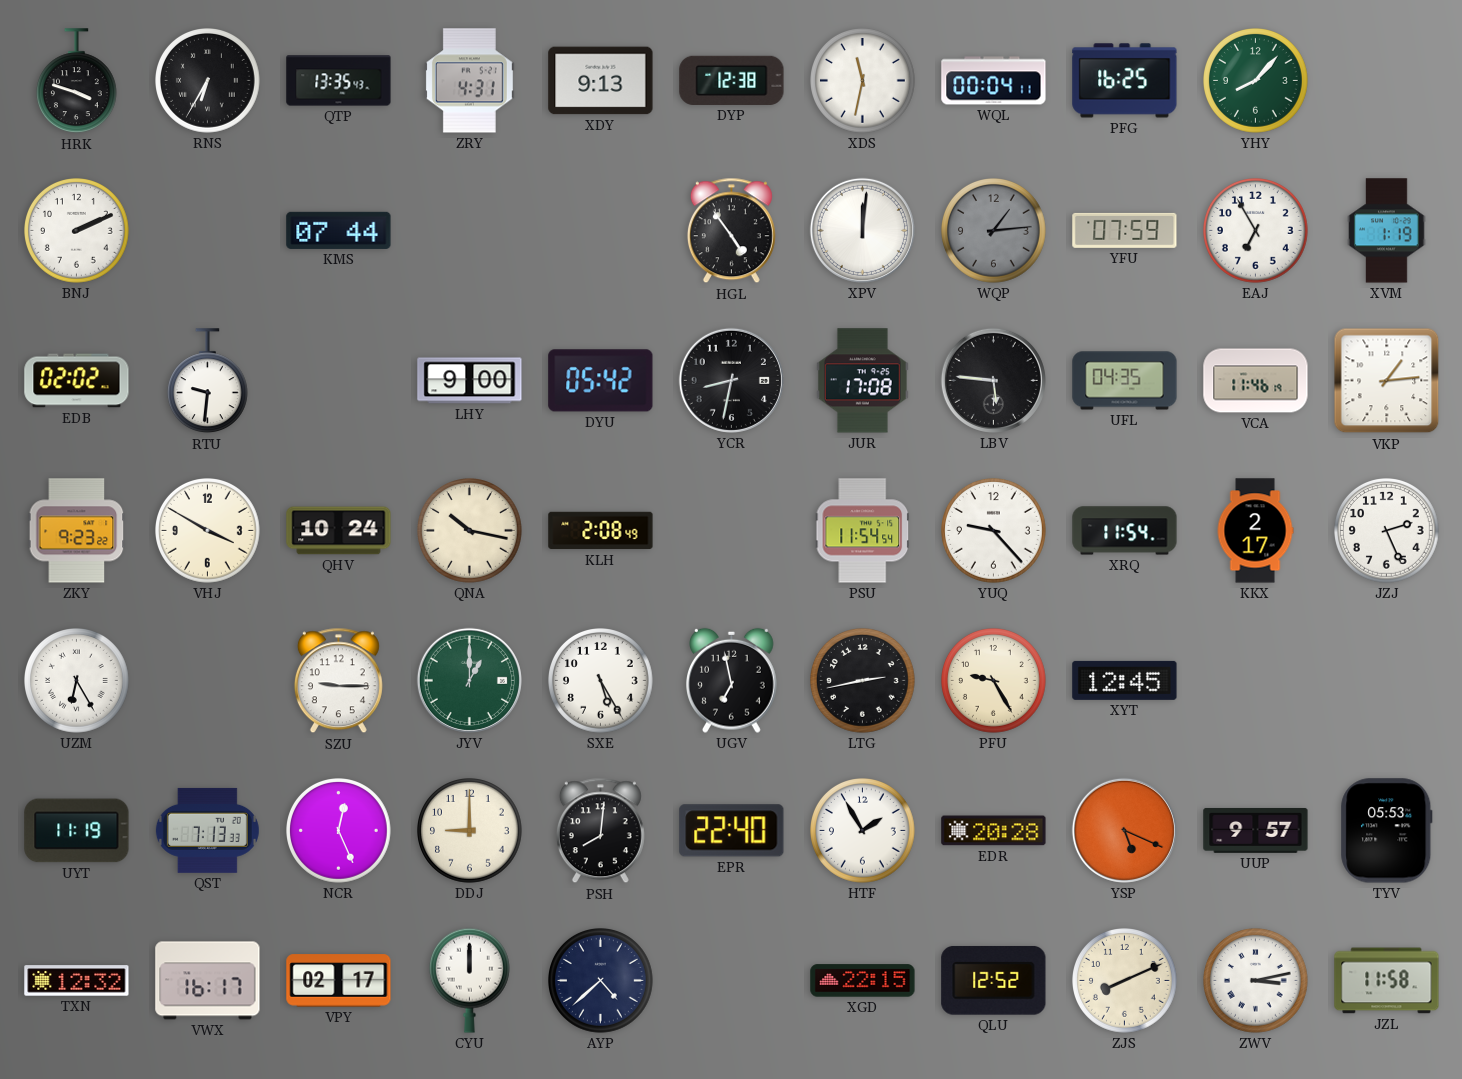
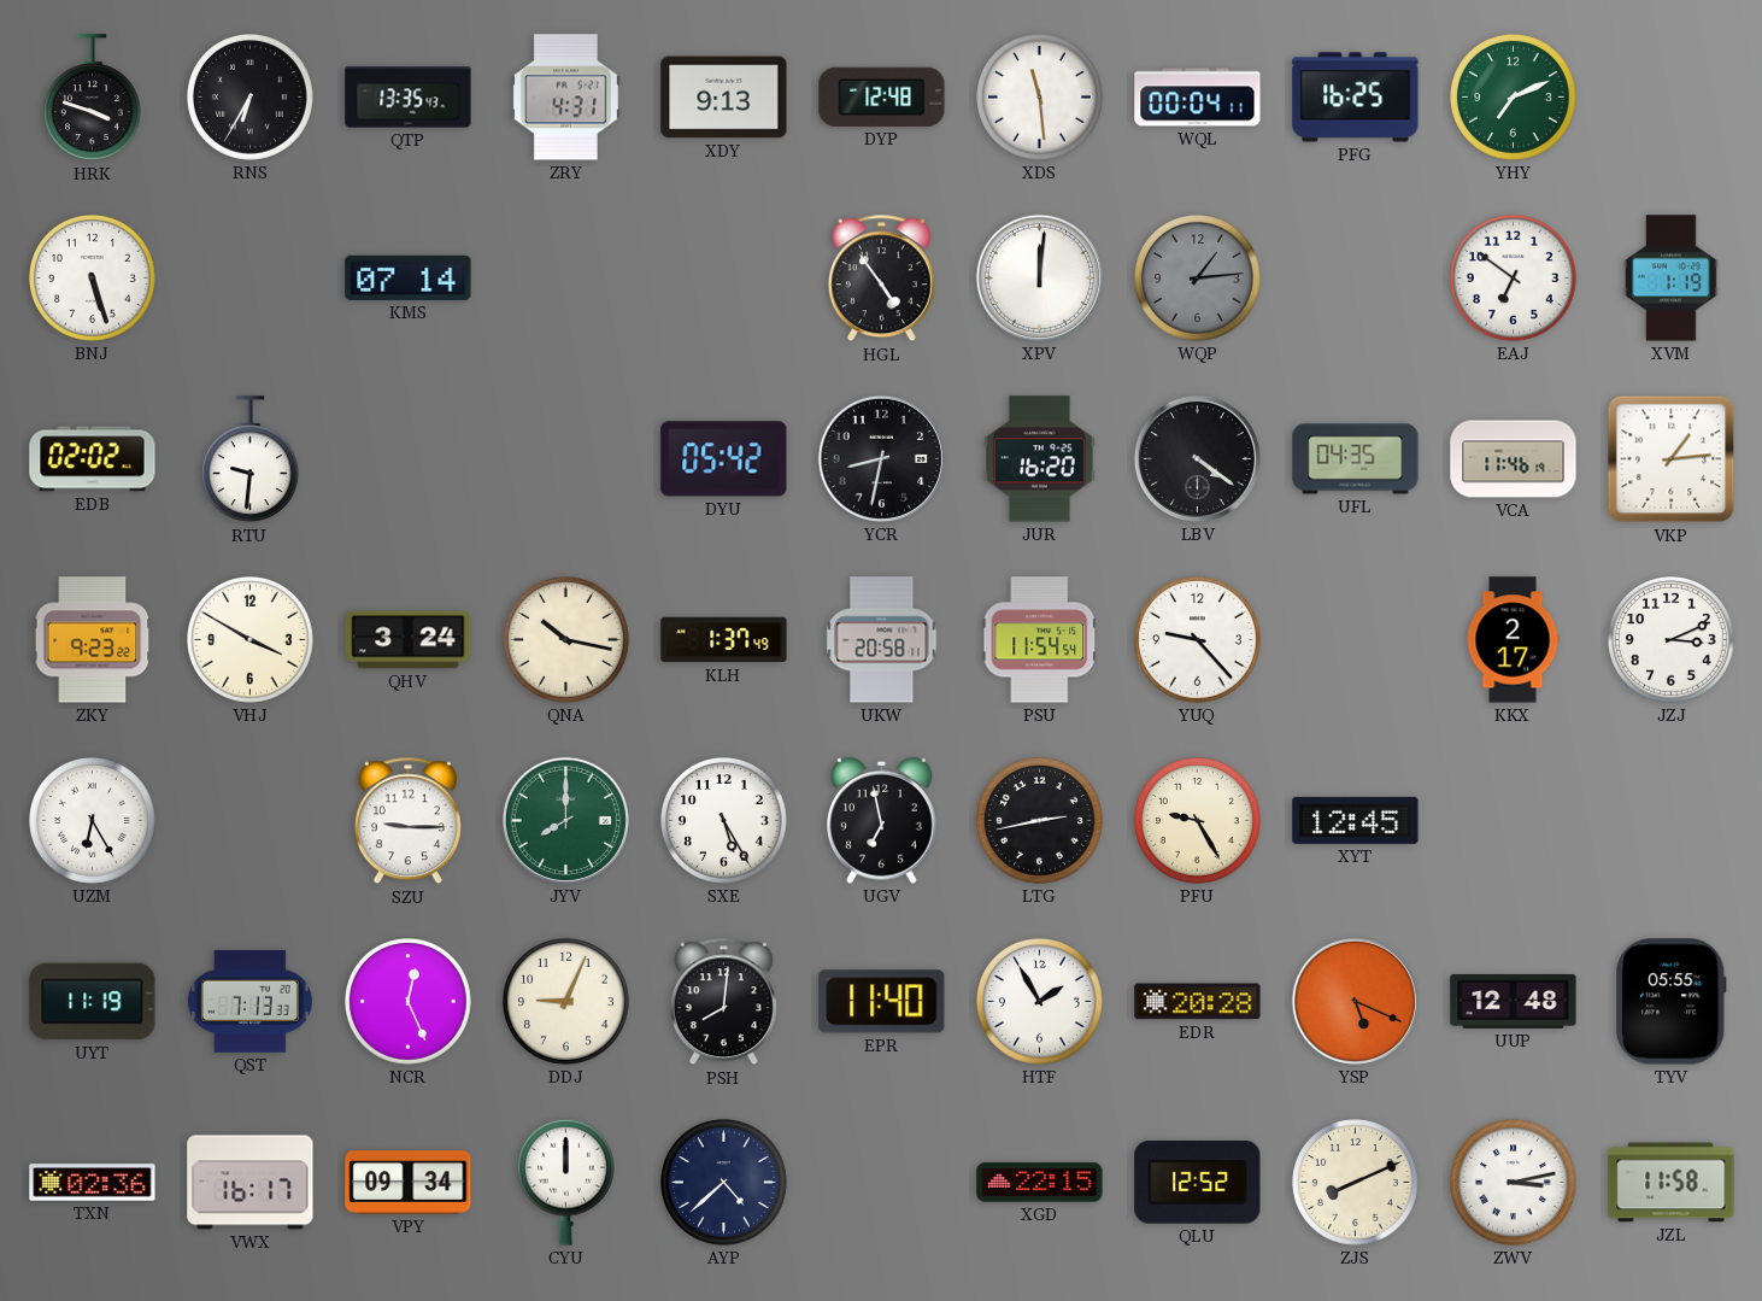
DYP: 12:38 -> 12:48 (882, 96)
XDS: 11:32 -> 11:29 (1040, 98)
YHY: 8:07 -> 7:11 (1514, 98)
BNJ: 2:11 -> 5:27 (93, 279)
KMS: 07:44 -> 07:14 (409, 277)
YFU: 07:59 -> none (1125, 230)
EAJ: 6:55 -> 6:51 (1514, 279)
LHY: 9:00 -> none (470, 381)
JUR: 17:08 -> 16:20 (1039, 459)
LBV: 5:46 -> 4:21 (1197, 458)
QHV: 10:24 -> 3:24 (409, 640)
KLH: 2:08 -> 1:37 (724, 640)
UKW: none -> 20:58 (882, 640)
XRQ: 11:54 -> none (1125, 531)
JZJ: 2:26 -> 3:11 (1672, 640)
JYV: 1:00 -> 8:00 (565, 820)
DDJ: 9:00 -> 9:04 (566, 1002)
EPR: 22:40 -> 11:40 (882, 1002)
UUP: 9:57 -> 12:48 (1514, 1001)
TYV: 05:53 -> 05:55 (1672, 1002)
TXN: 12:32 -> 02:36 (93, 1183)
VPY: 02:17 -> 09:34 (409, 1183)
